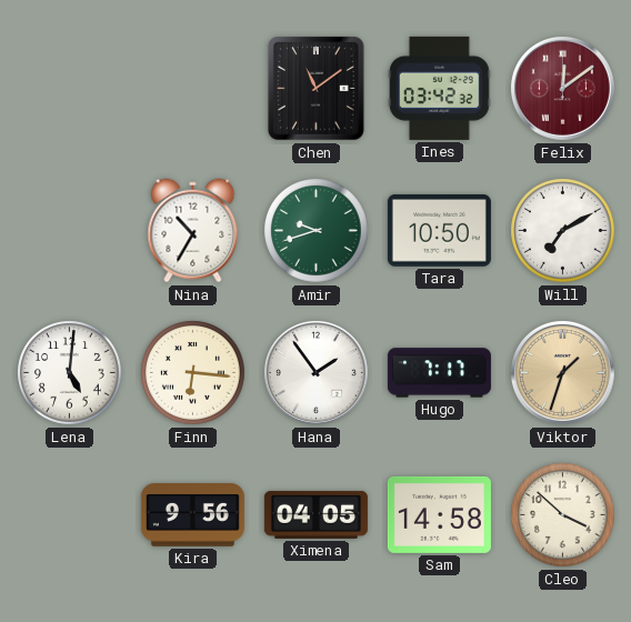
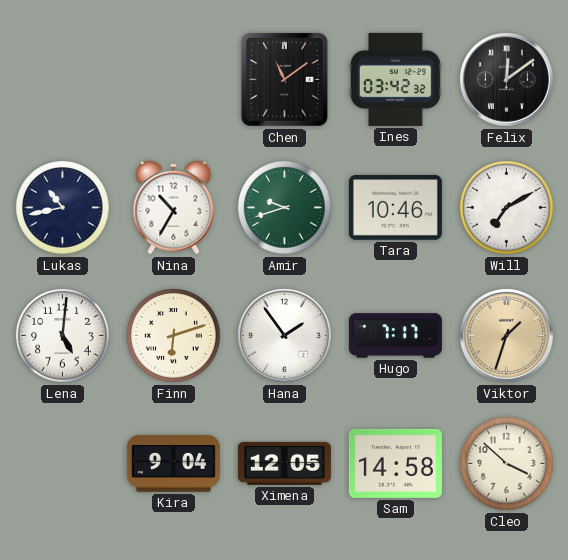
Felix dial: burgundy -> black (506, 79)
Lukas: none -> 10:43 (63, 208)
Tara: 10:50 -> 10:46 (395, 207)
Finn: 6:16 -> 6:12 (174, 336)
Kira: 9:56 -> 9:04 (173, 464)
Ximena: 04:05 -> 12:05 (284, 463)
